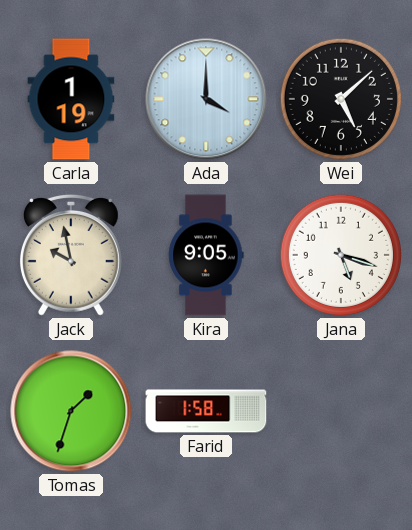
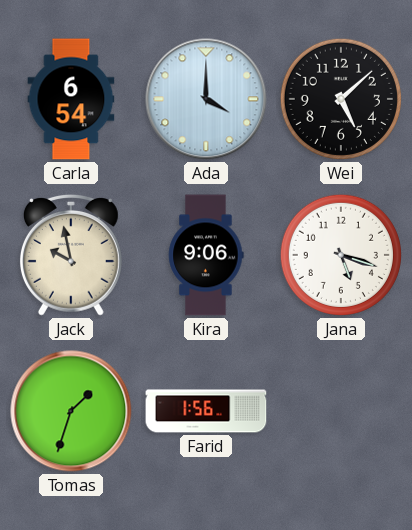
Carla: 1:19 -> 6:54 (71, 99)
Kira: 9:05 -> 9:06 (206, 255)
Farid: 1:58 -> 1:56 (206, 411)
